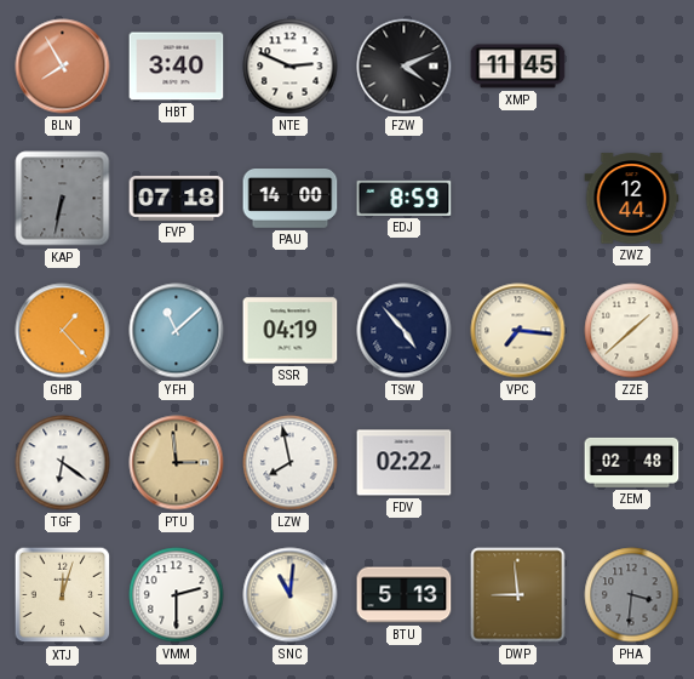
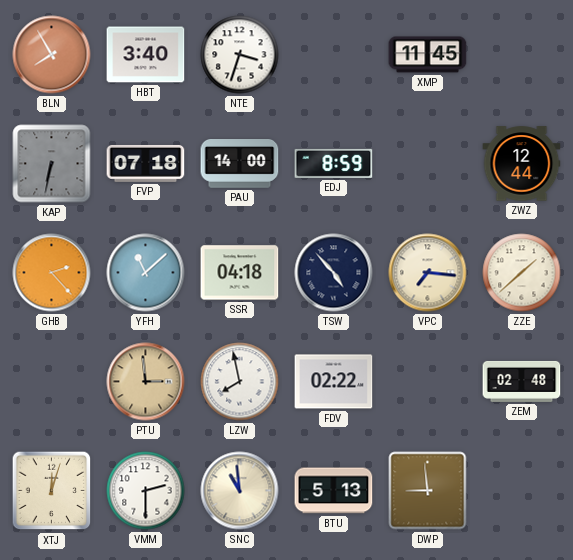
NTE: 2:49 -> 3:33 (240, 55)
FZW: 4:11 -> none (405, 67)
GHB: 1:23 -> 2:23 (52, 273)
SSR: 04:19 -> 04:18 (240, 273)
TGF: 6:21 -> none (63, 463)
SNC: 11:01 -> 10:59 (240, 491)
PHA: 3:31 -> none (632, 595)
